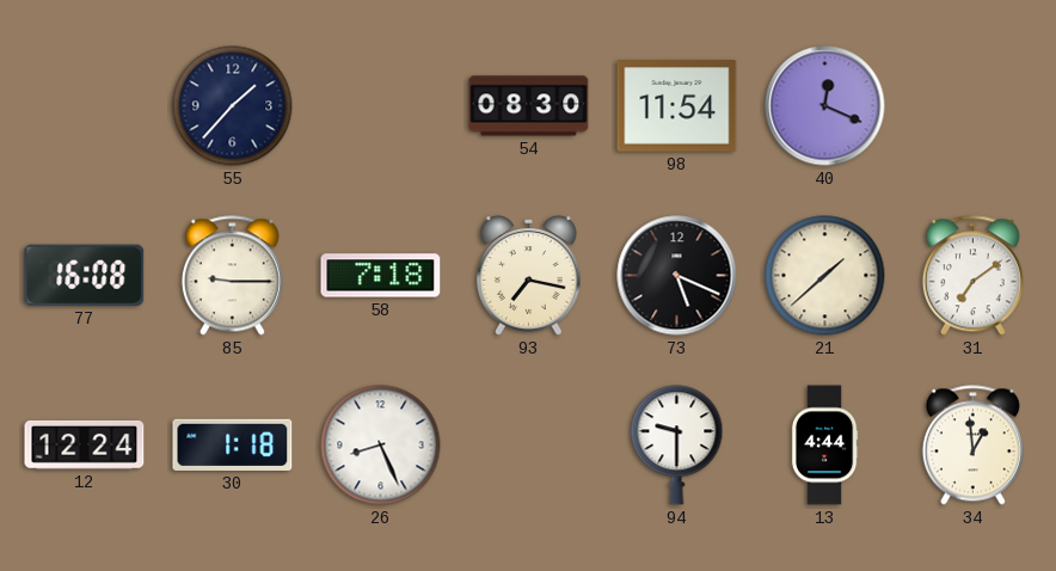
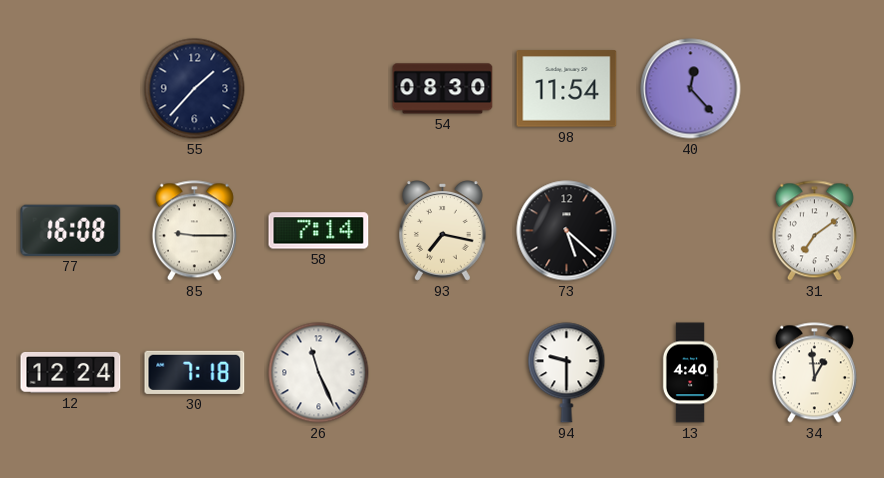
40: 12:19 -> 12:23 (691, 89)
58: 7:18 -> 7:14 (319, 231)
73: 5:19 -> 5:22 (567, 231)
21: 1:38 -> none (825, 276)
30: 1:18 -> 7:18 (195, 372)
26: 8:26 -> 11:26 (319, 373)
13: 4:44 -> 4:40 (690, 373)
